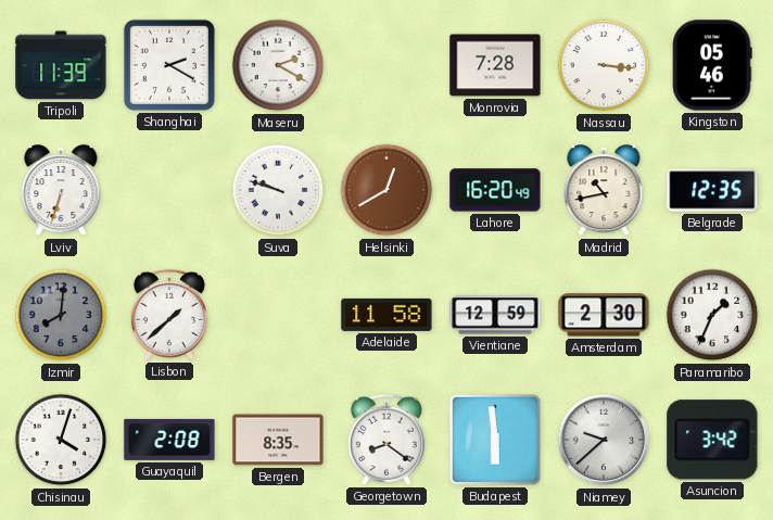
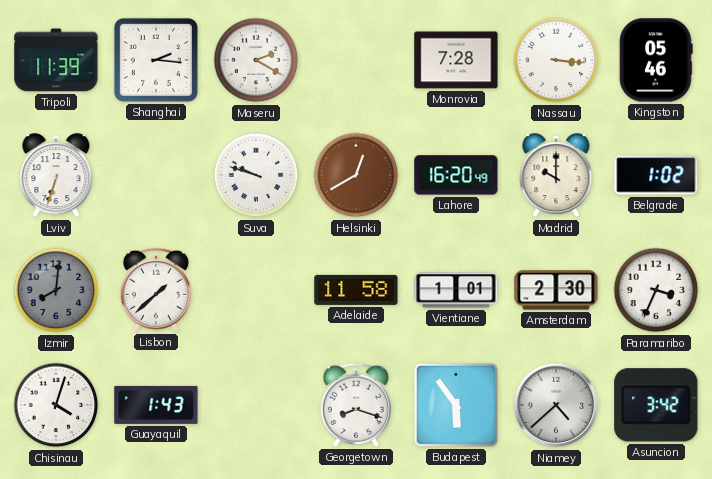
Shanghai: 2:20 -> 2:16 (156, 60)
Madrid: 10:43 -> 10:00 (556, 176)
Belgrade: 12:35 -> 1:02 (656, 175)
Vientiane: 12:59 -> 1:01 (456, 290)
Paramaribo: 1:34 -> 3:34 (656, 290)
Guayaquil: 2:08 -> 1:43 (156, 405)
Bergen: 8:35 -> none (278, 440)
Georgetown: 8:21 -> 8:18 (356, 405)
Budapest: 5:59 -> 5:54 (456, 405)
Niamey: 9:38 -> 4:38 (556, 405)
